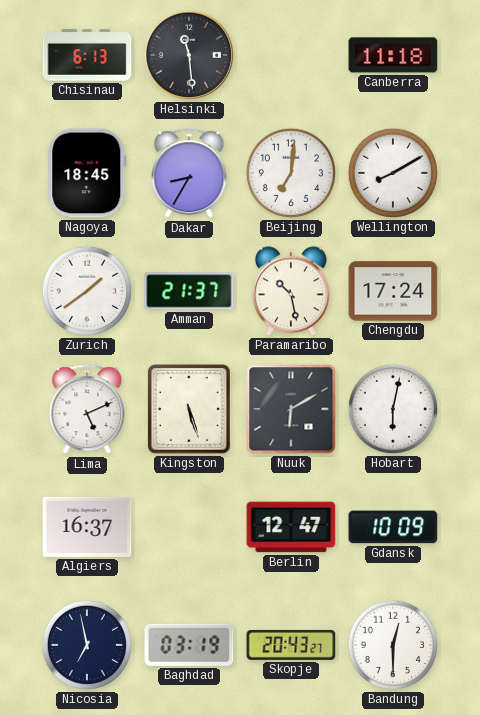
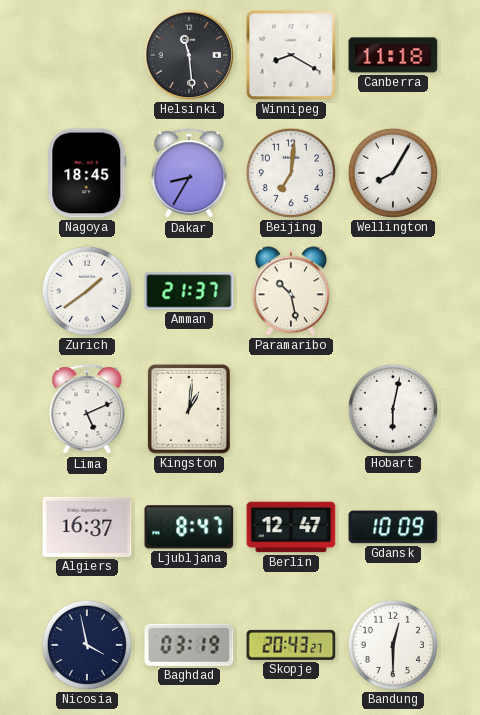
Chisinau: 6:13 -> none (87, 55)
Winnipeg: none -> 8:20 (291, 55)
Wellington: 8:10 -> 8:05 (392, 173)
Chengdu: 17:24 -> none (393, 291)
Kingston: 5:27 -> 1:01 (189, 409)
Nuuk: 6:10 -> none (291, 409)
Ljubljana: none -> 8:47 (189, 527)
Nicosia: 6:58 -> 3:58 (86, 645)
